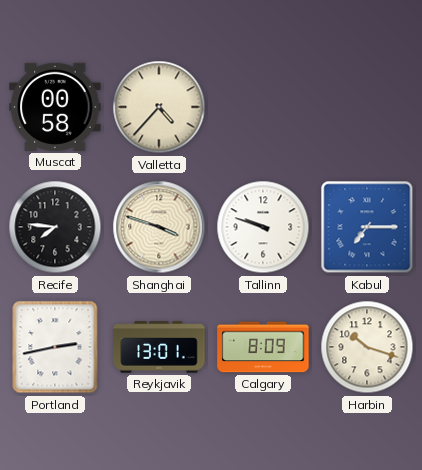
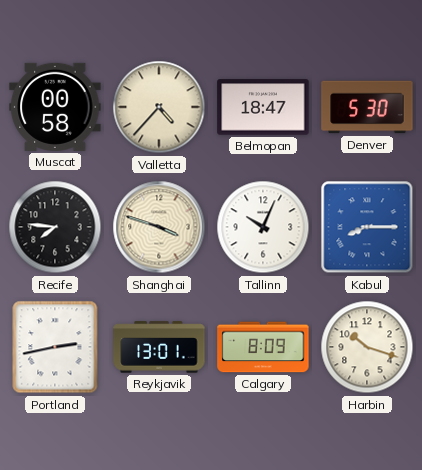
Belmopan: none -> 18:47 (263, 107)
Denver: none -> 5:30 (367, 107)
Tallinn: 9:48 -> 10:04 (263, 227)
Kabul: 7:15 -> 8:15 (367, 227)
